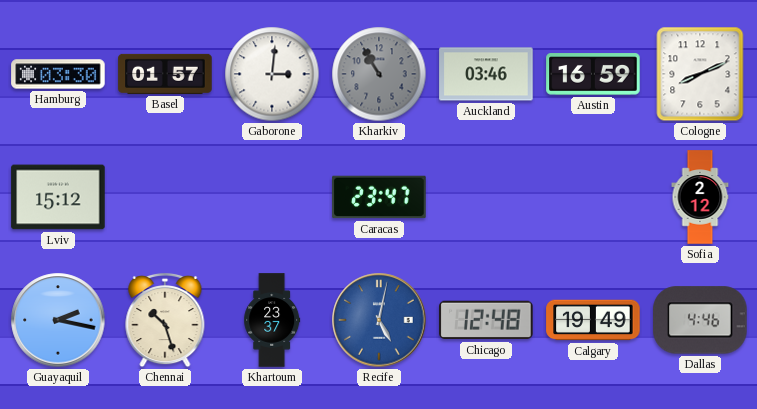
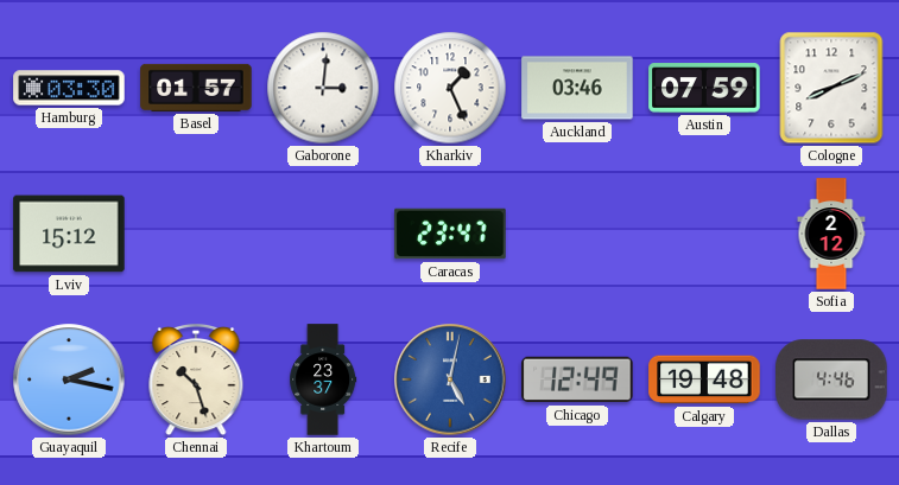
Kharkiv: 10:55 -> 1:26 (450, 88)
Kharkiv dial: grey -> white (450, 88)
Austin: 16:59 -> 07:59 (704, 88)
Chicago: 12:48 -> 12:49 (577, 379)
Calgary: 19:49 -> 19:48 (704, 379)
